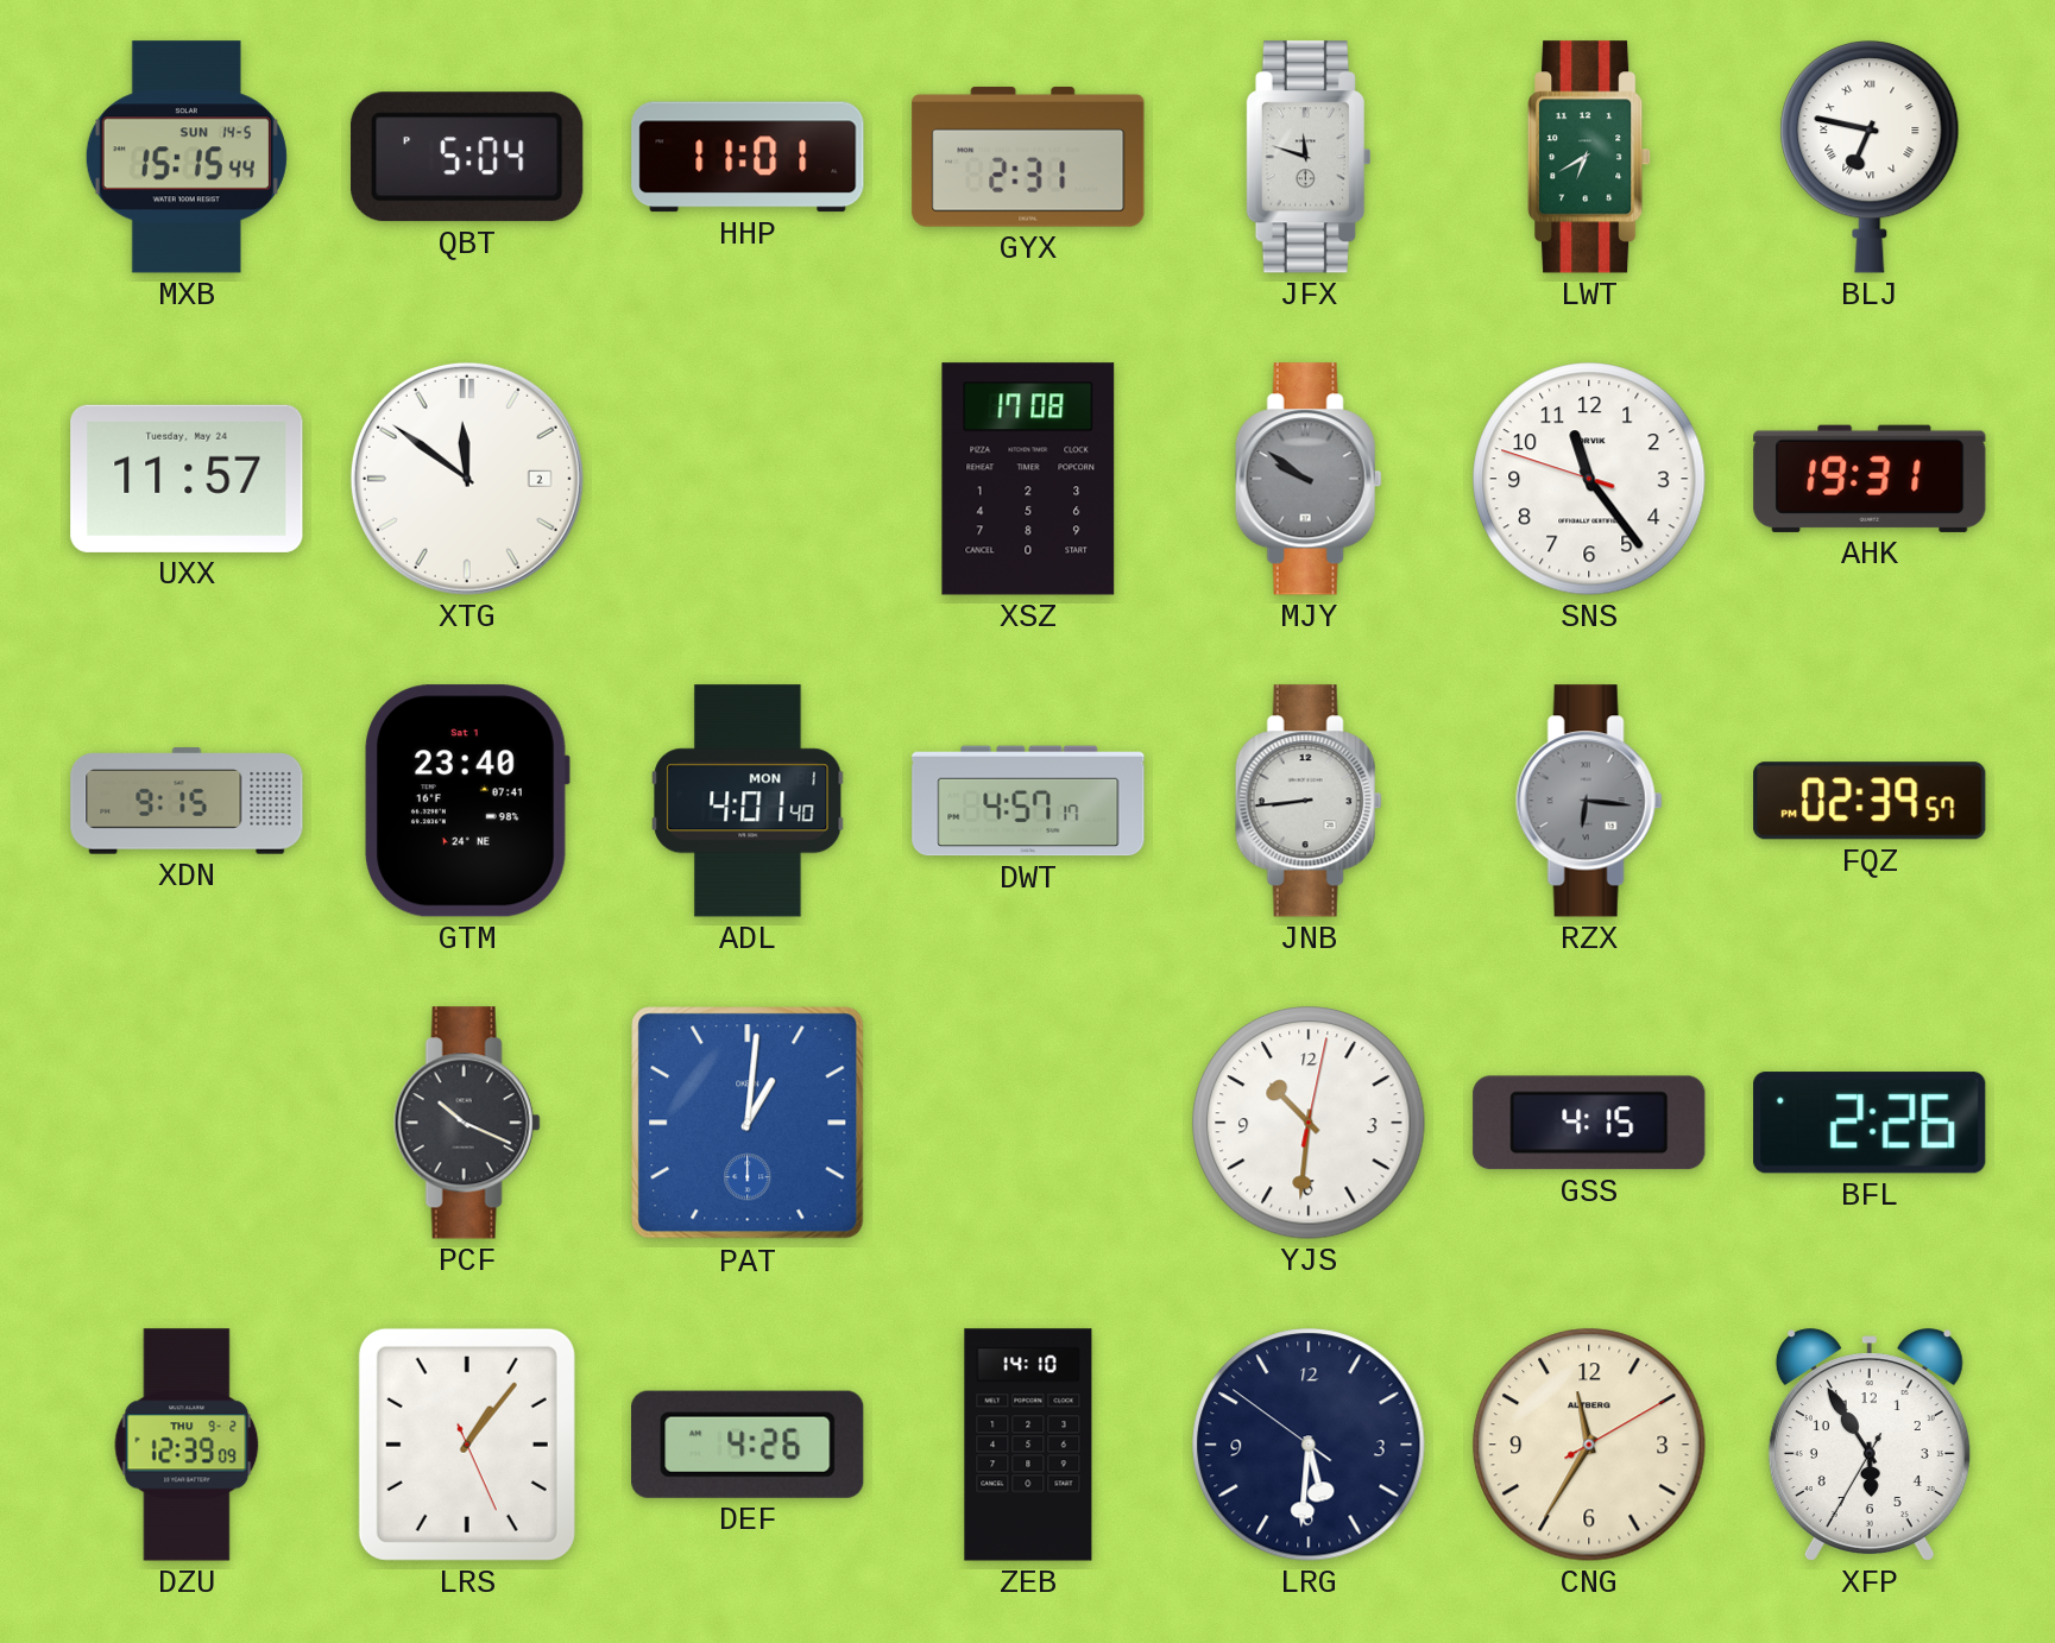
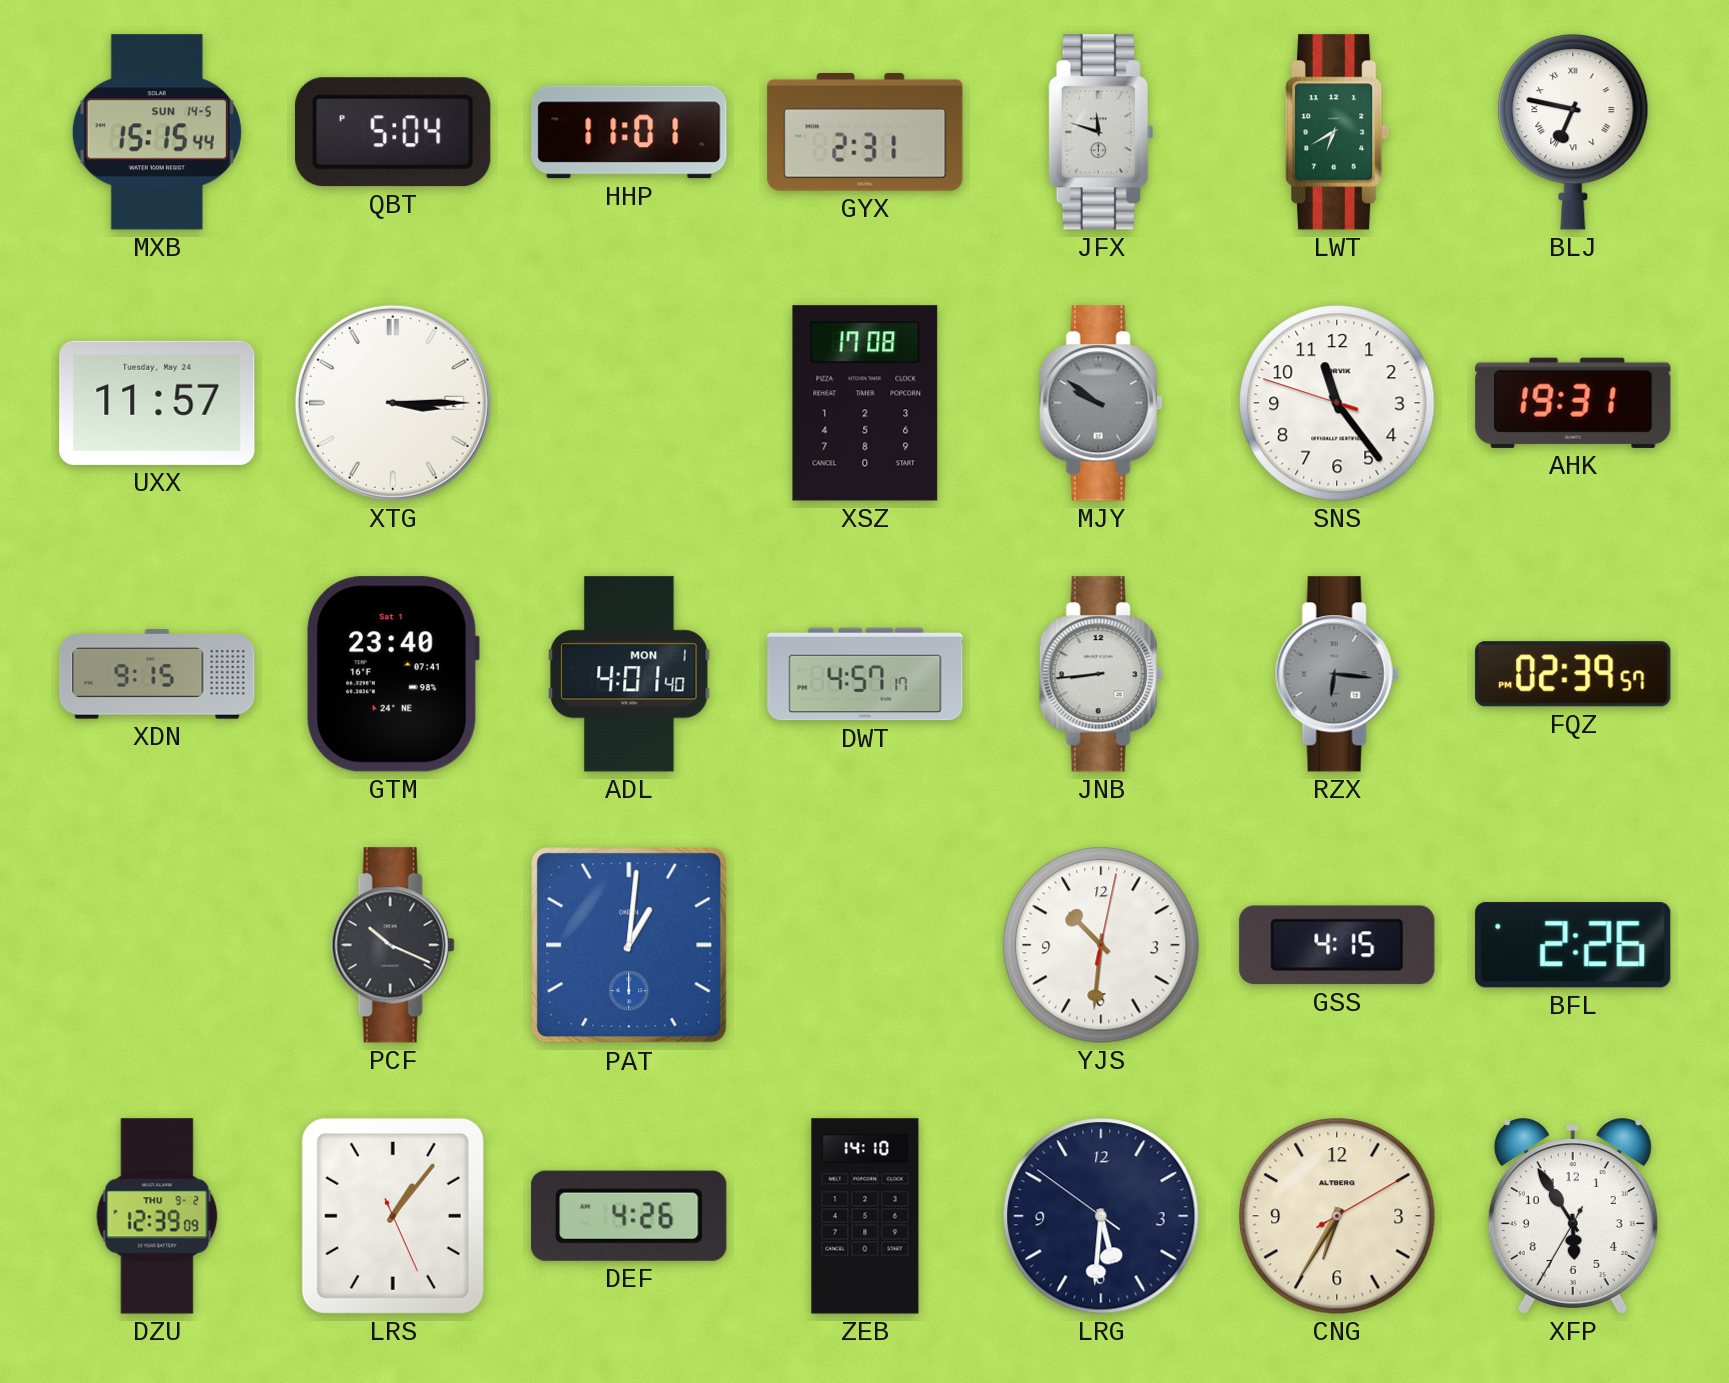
XTG: 11:51 -> 3:15 (393, 403)
CNG: 11:35 -> 6:35 (1337, 1216)
